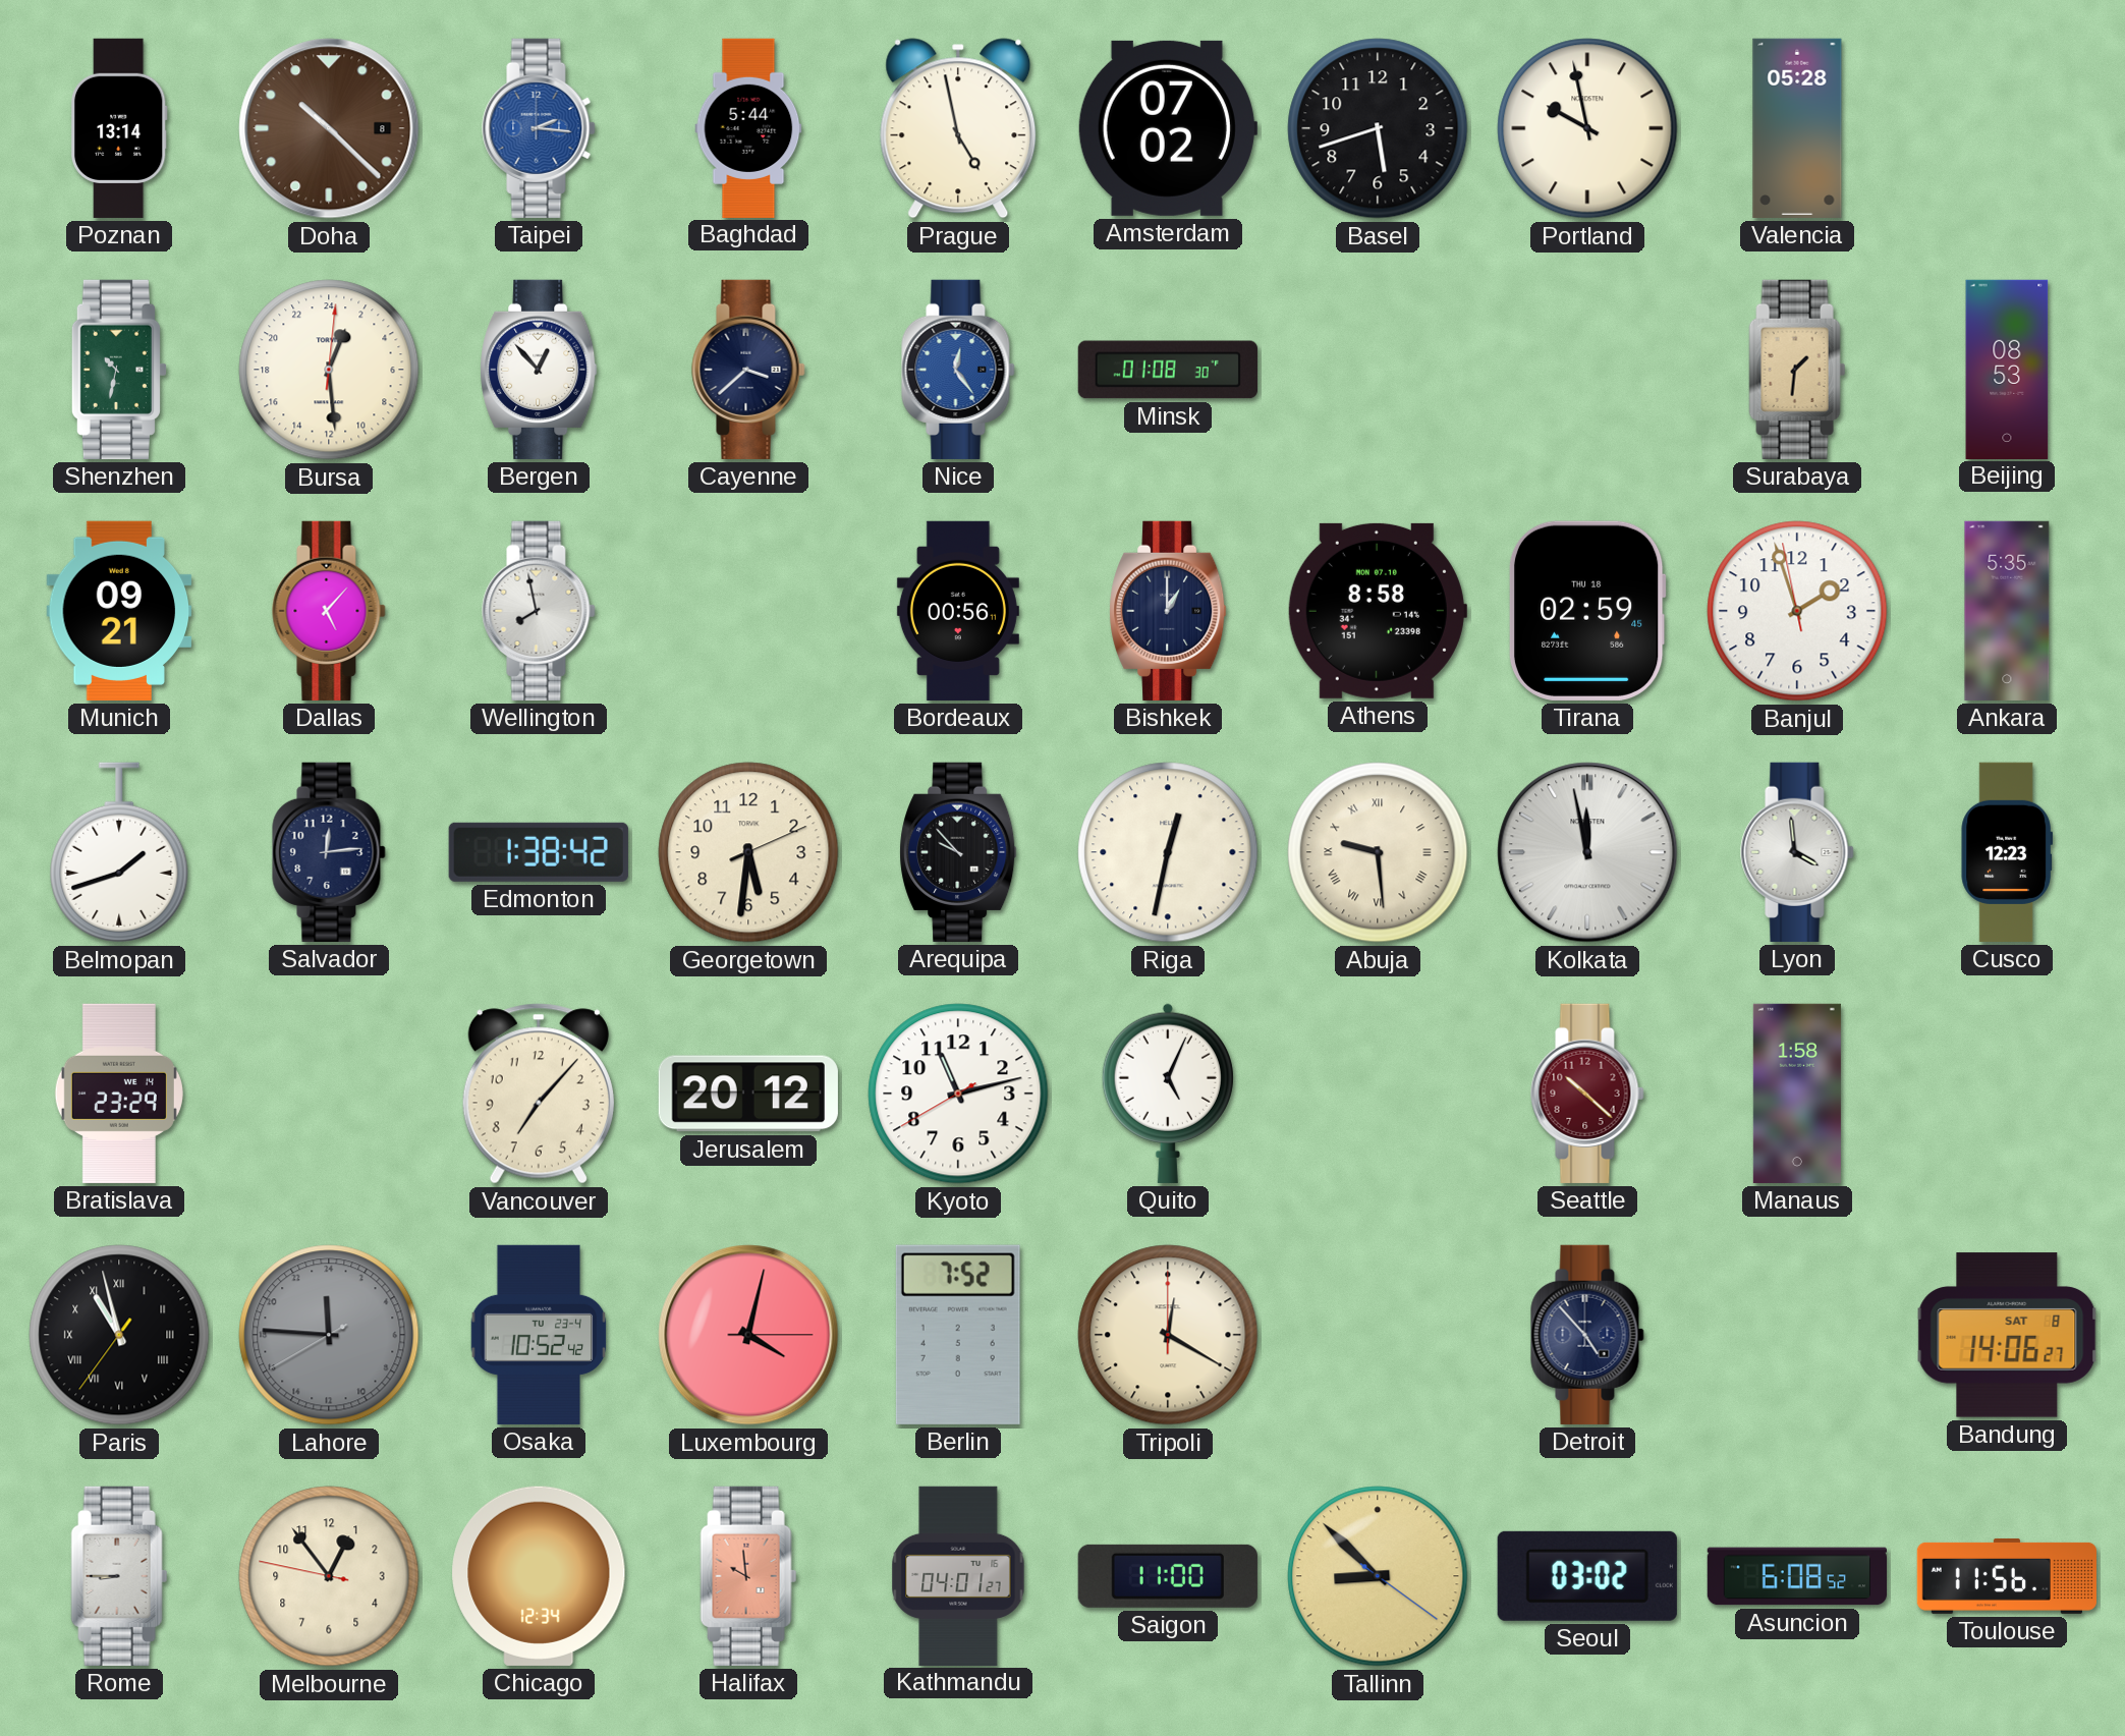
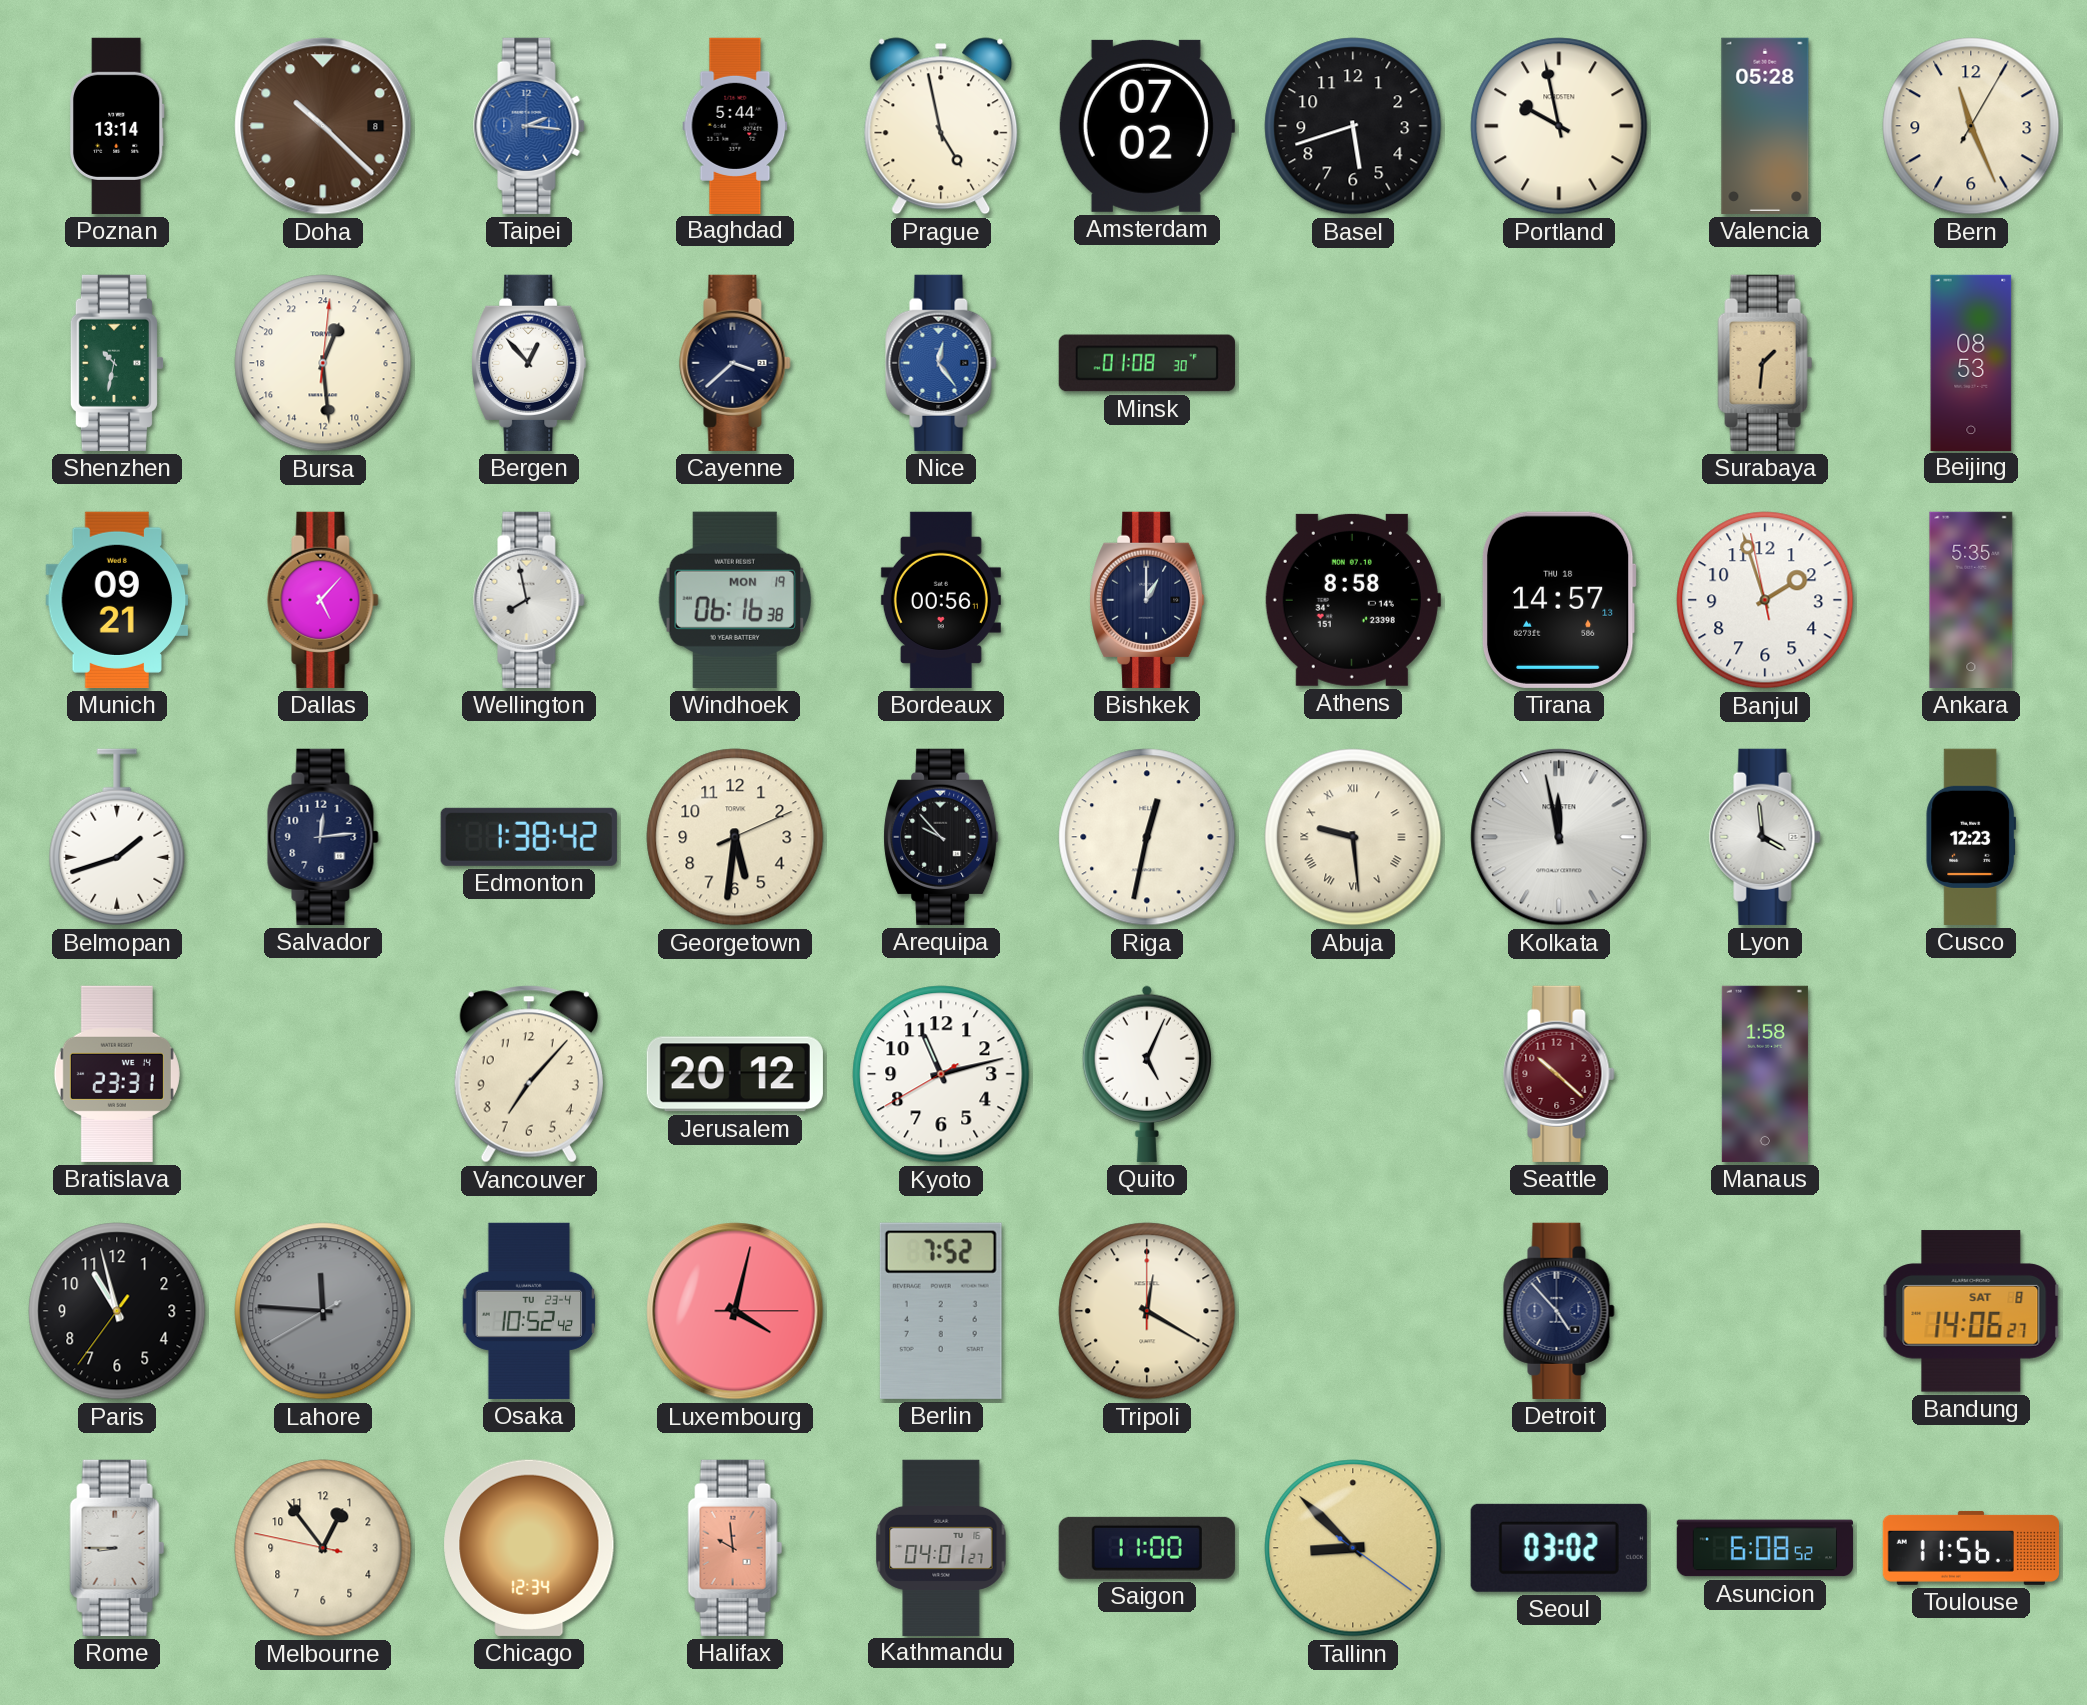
Bern: none -> 11:26 (1971, 126)
Windhoek: none -> 06:16 (734, 600)
Tirana: 02:59 -> 14:57 (1559, 600)
Bratislava: 23:29 -> 23:31 (117, 1074)
Paris numerals: Roman -> Arabic (117, 1311)
